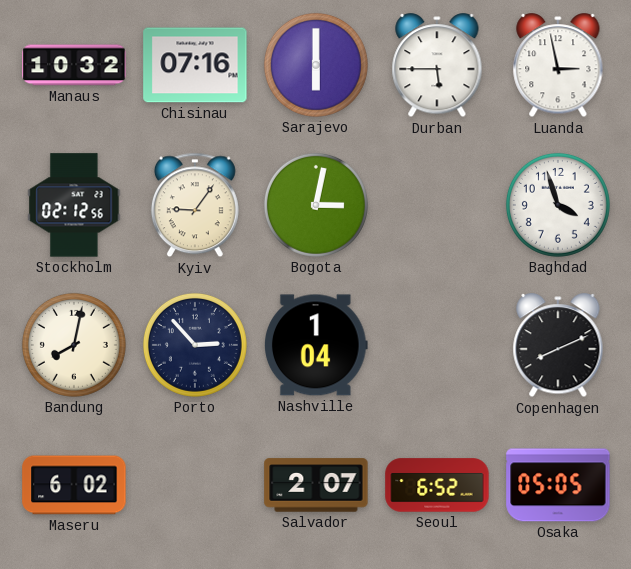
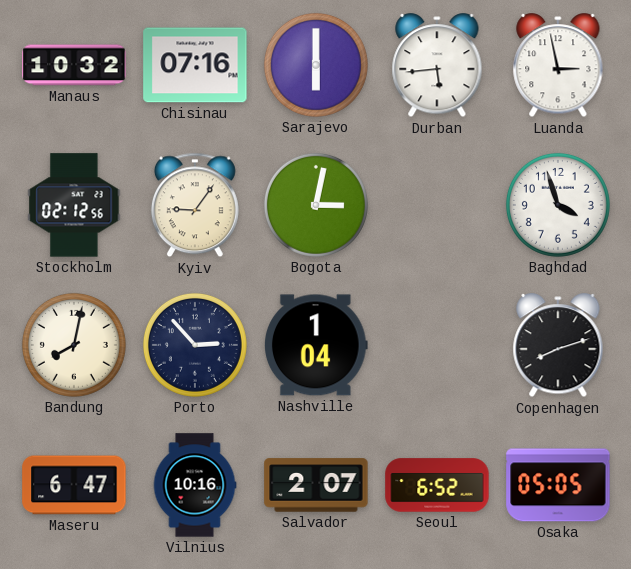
Durban: 5:45 -> 5:44 (437, 66)
Copenhagen: 8:11 -> 8:12 (558, 346)
Maseru: 6:02 -> 6:47 (74, 485)
Vilnius: none -> 10:16 (195, 485)
